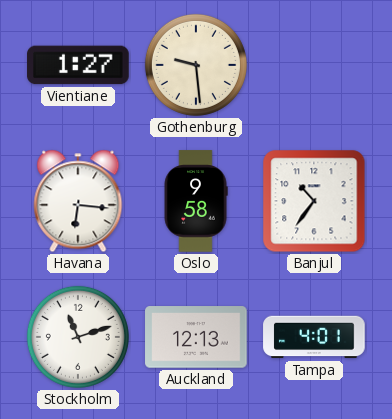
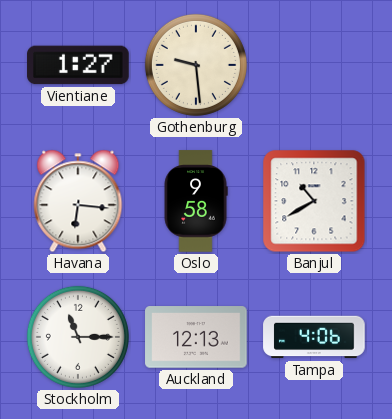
Banjul: 10:36 -> 10:40 (314, 201)
Stockholm: 11:12 -> 11:15 (78, 337)
Tampa: 4:01 -> 4:06 (314, 337)
